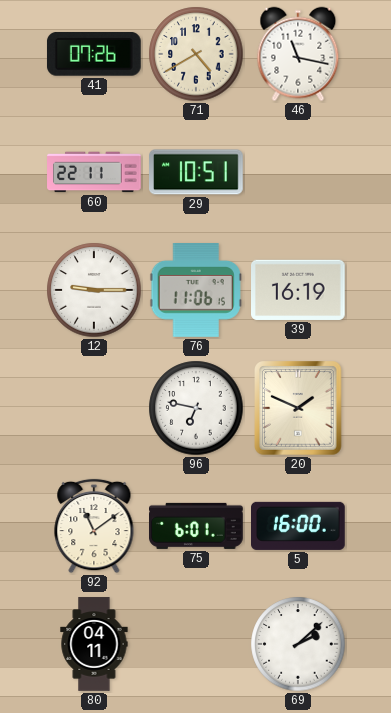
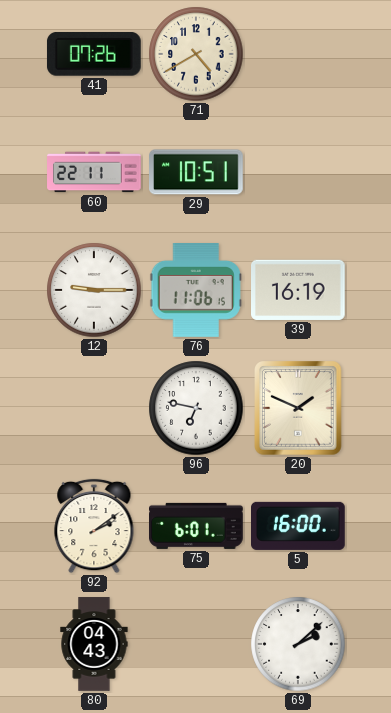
46: 11:17 -> none (298, 54)
92: 11:09 -> 2:09 (94, 526)
80: 04:11 -> 04:43 (94, 644)
